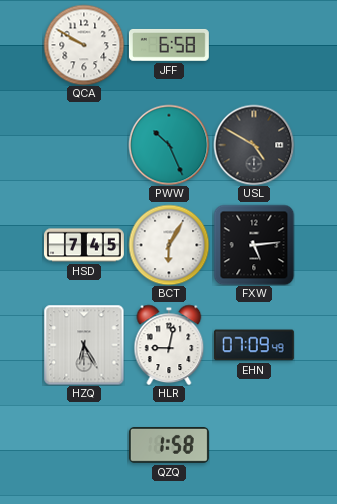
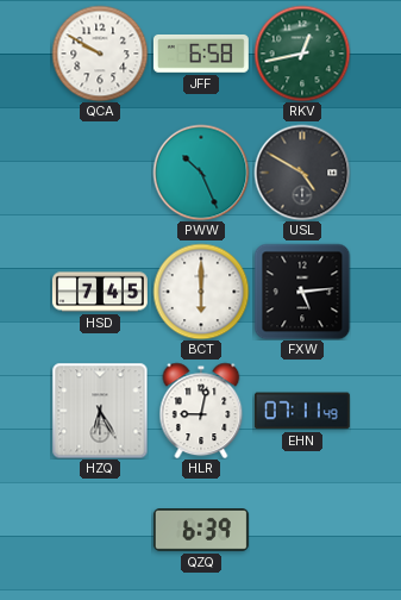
RKV: none -> 12:43 (302, 54)
BCT: 6:05 -> 6:00 (201, 292)
EHN: 07:09 -> 07:11 (302, 411)
QZQ: 1:58 -> 6:39 (201, 531)
